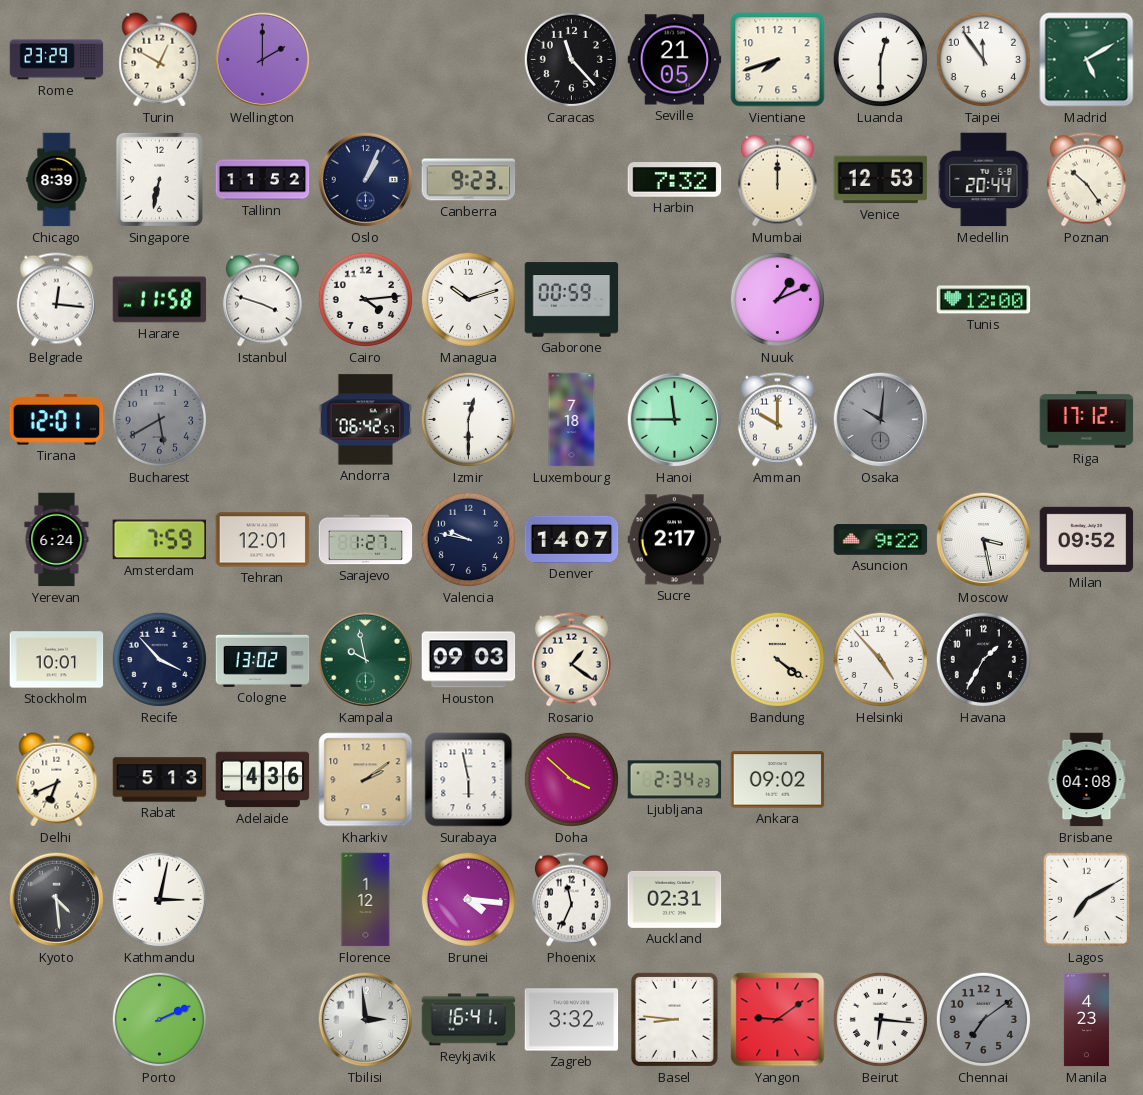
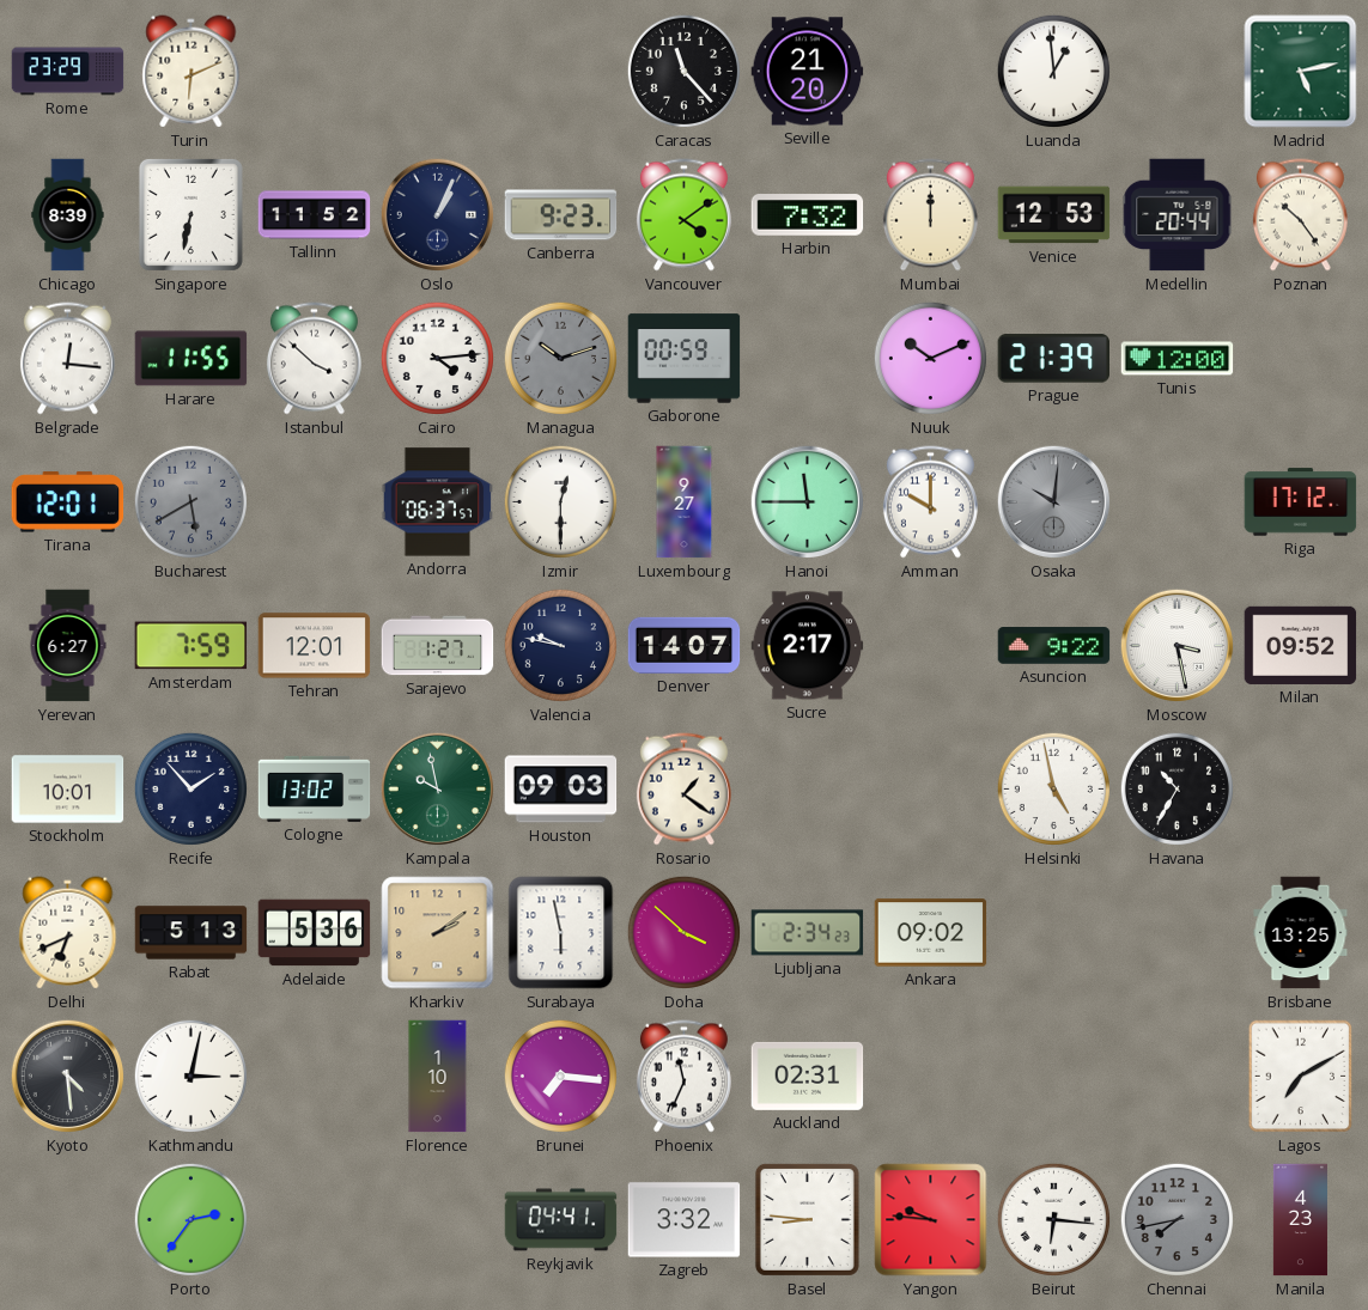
Turin: 12:50 -> 6:11 (191, 72)
Wellington: 2:00 -> none (263, 60)
Seville: 21:05 -> 21:20 (808, 72)
Vientiane: 7:42 -> none (778, 60)
Luanda: 12:30 -> 12:59 (1053, 71)
Taipei: 11:54 -> none (983, 59)
Madrid: 5:10 -> 5:13 (1301, 72)
Vancouver: none -> 4:09 (683, 215)
Harare: 11:58 -> 11:55 (191, 359)
Istanbul: 3:48 -> 3:52 (314, 359)
Managua dial: white -> grey (560, 358)
Nuuk: 1:11 -> 10:11 (930, 358)
Prague: none -> 21:39 (1053, 359)
Andorra: 06:42 -> 06:37 (438, 502)
Luxembourg: 7:18 -> 9:27 (685, 502)
Yerevan: 6:24 -> 6:27 (68, 646)
Recife: 3:53 -> 1:53 (190, 788)
Bandung: 4:21 -> none (777, 659)
Helsinki: 4:53 -> 4:58 (1053, 788)
Havana: 1:35 -> 10:35 (1177, 788)
Adelaide: 4:36 -> 5:36 (315, 933)
Brisbane: 04:08 -> 13:25 (1301, 933)
Florence: 1:12 -> 1:10 (438, 1077)
Brunei: 4:16 -> 7:16 (560, 1076)
Porto: 2:11 -> 2:36 (190, 1219)
Tbilisi: 2:59 -> none (366, 1020)
Reykjavik: 16:41 -> 04:41 (561, 1220)
Yangon: 9:09 -> 9:46 (931, 1220)
Chennai: 7:09 -> 7:43 (1177, 1219)
